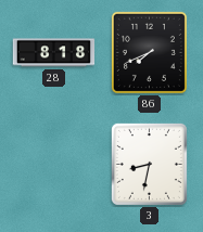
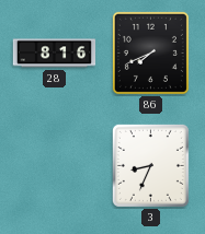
28: 8:18 -> 8:16 (55, 54)
3: 8:32 -> 8:34 (150, 165)
